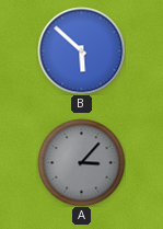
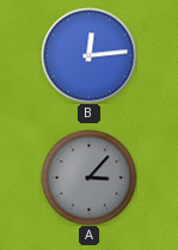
B: 5:52 -> 12:14 (88, 55)
